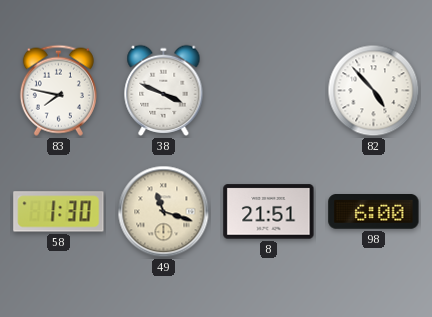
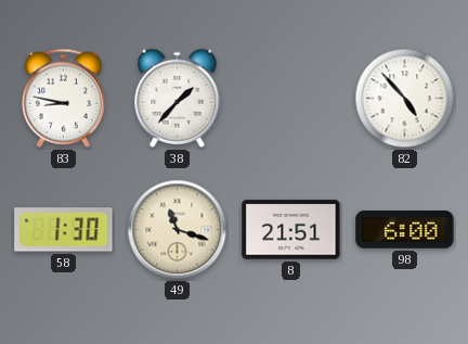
83: 7:47 -> 8:47 (63, 98)
38: 3:49 -> 1:37 (178, 98)
